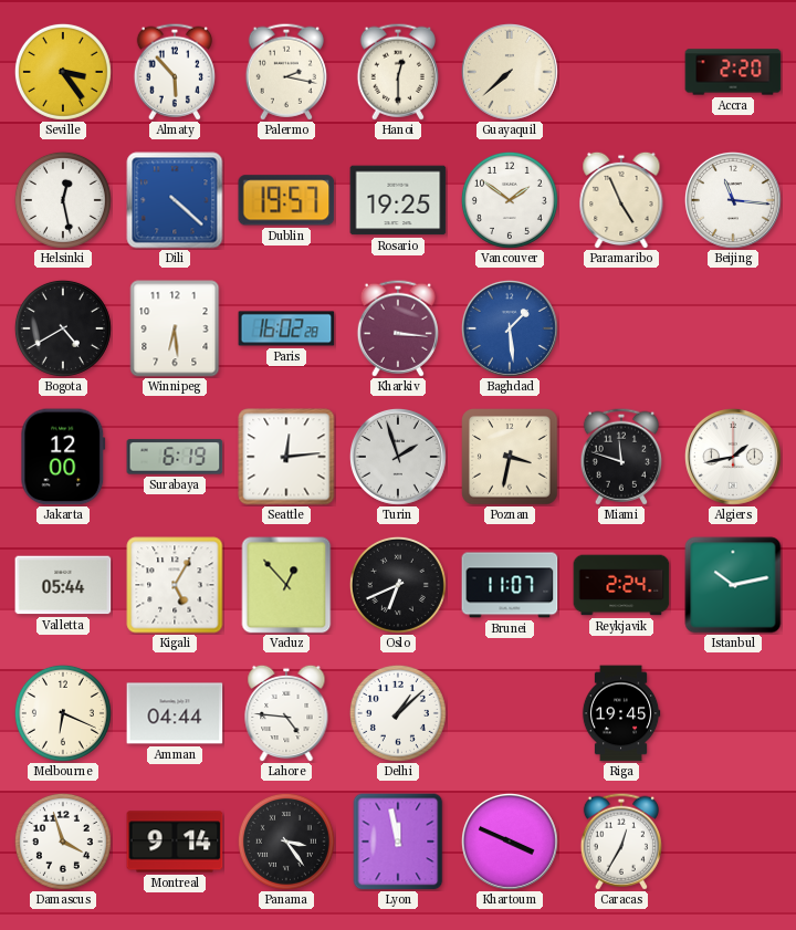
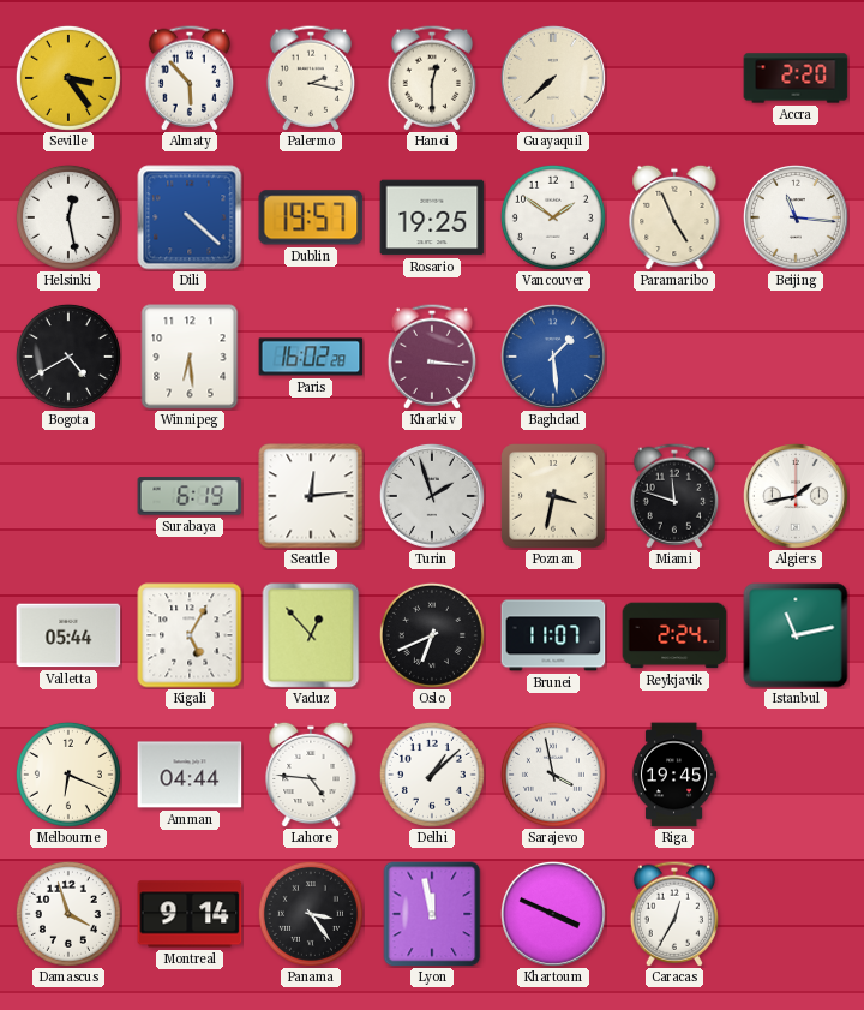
Jakarta: 12:00 -> none (63, 457)
Istanbul: 10:13 -> 11:13 (796, 635)
Sarajevo: none -> 3:58 (553, 775)
